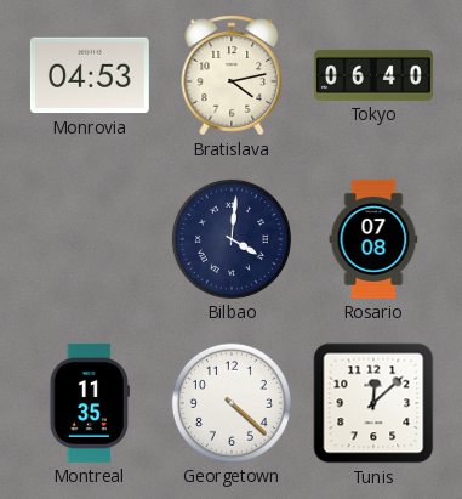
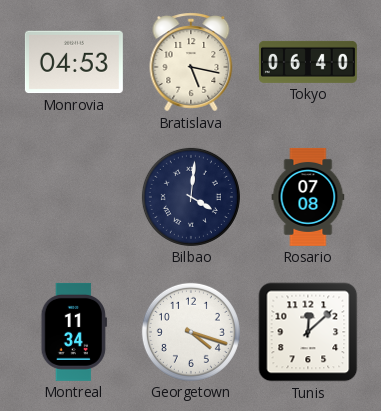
Bratislava: 4:13 -> 5:17 (191, 62)
Montreal: 11:35 -> 11:34 (74, 332)
Georgetown: 4:22 -> 4:18 (191, 332)
